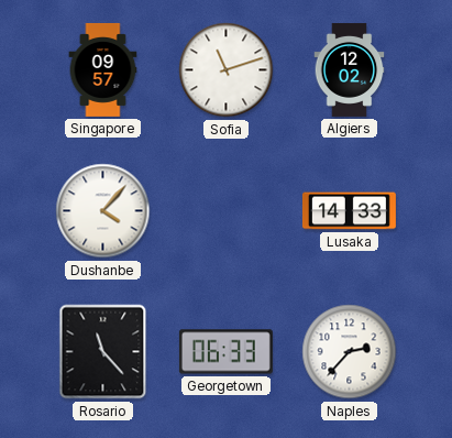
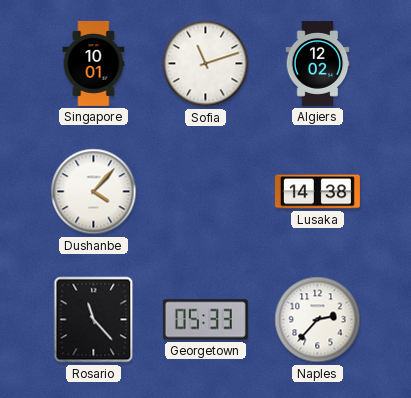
Singapore: 09:57 -> 10:01 (94, 63)
Lusaka: 14:33 -> 14:38 (317, 192)
Georgetown: 06:33 -> 05:33 (205, 320)
